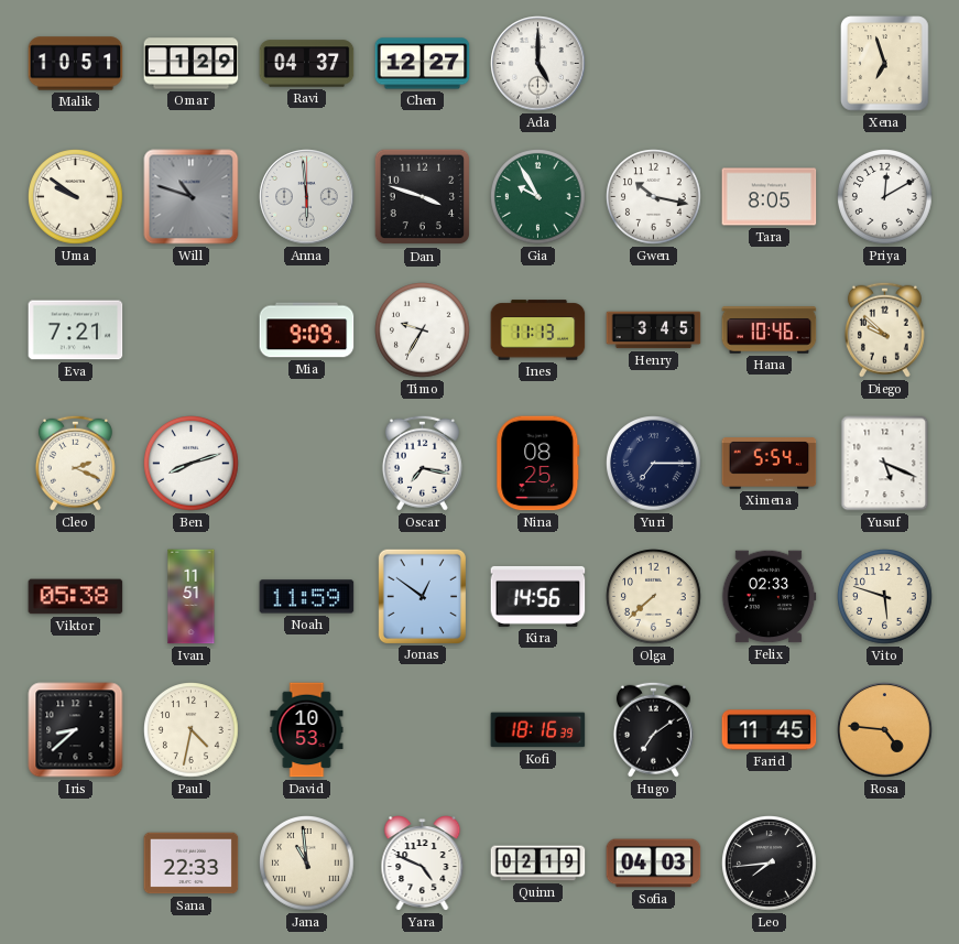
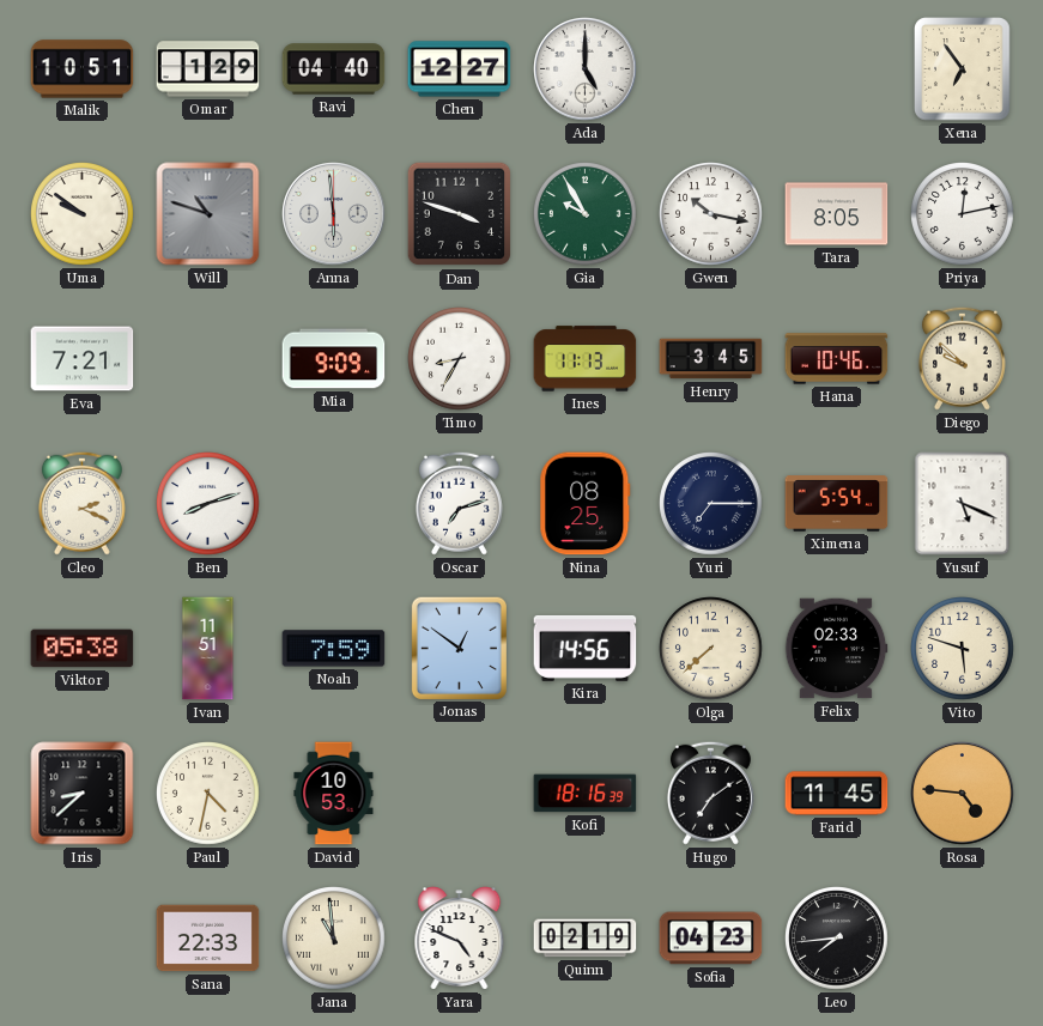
Ravi: 04:37 -> 04:40 (334, 69)
Xena: 6:57 -> 6:54 (963, 69)
Priya: 12:10 -> 12:13 (963, 214)
Timo: 9:35 -> 8:35 (460, 359)
Oscar: 7:17 -> 7:12 (459, 503)
Noah: 11:59 -> 7:59 (334, 649)
Sofia: 04:03 -> 04:23 (711, 939)
